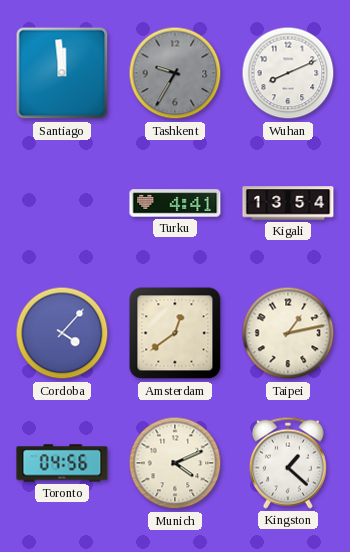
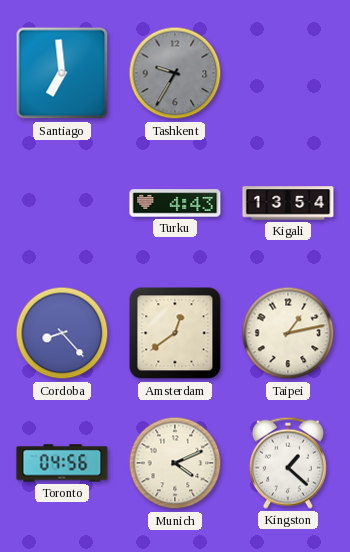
Santiago: 11:59 -> 6:59 (62, 73)
Wuhan: 8:11 -> none (288, 73)
Turku: 4:41 -> 4:43 (175, 203)
Cordoba: 4:07 -> 8:23 (62, 333)
